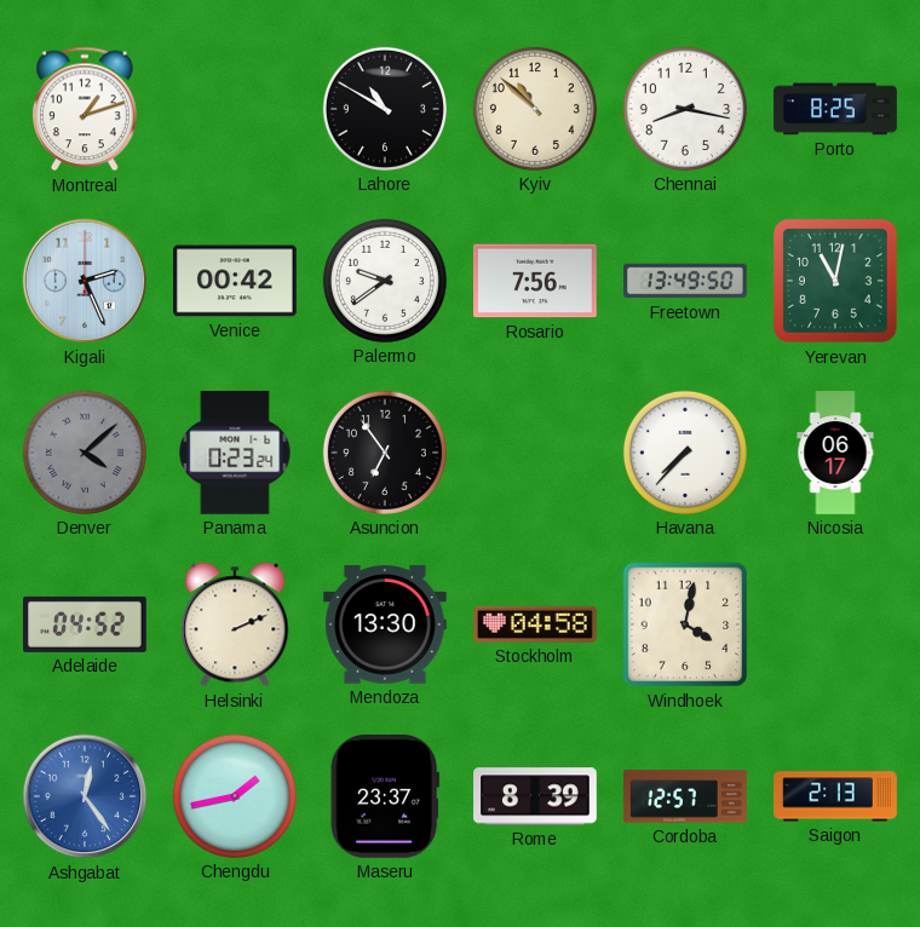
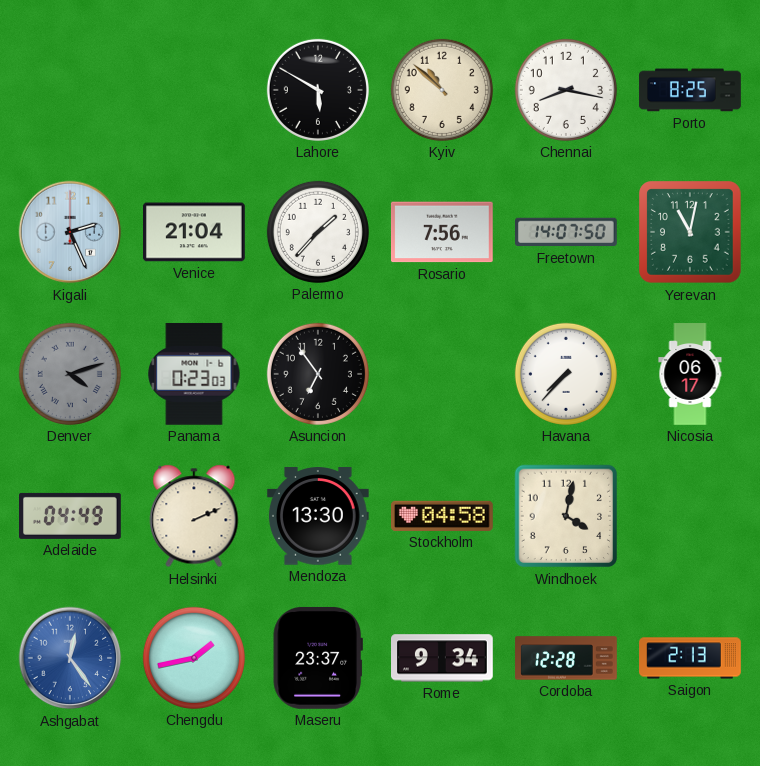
Montreal: 1:12 -> none (86, 109)
Lahore: 10:50 -> 5:50 (318, 90)
Venice: 00:42 -> 21:04 (195, 232)
Palermo: 9:39 -> 1:37 (318, 232)
Freetown: 13:49 -> 14:07 (567, 232)
Denver: 4:08 -> 4:12 (70, 374)
Panama: 0:23:24 -> 0:23:03 (194, 374)
Adelaide: 04:52 -> 04:49 (71, 516)
Rome: 8:39 -> 9:34 (443, 658)
Cordoba: 12:57 -> 12:28 (566, 658)
